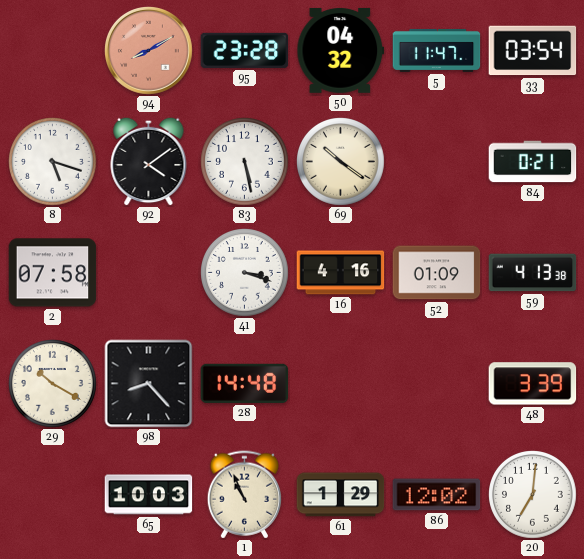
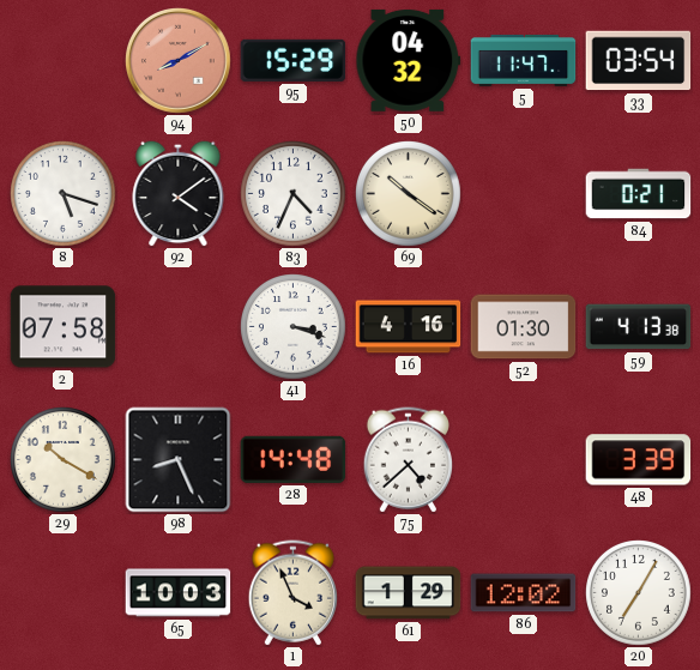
95: 23:28 -> 15:29 (294, 60)
83: 5:28 -> 4:34 (294, 194)
52: 01:09 -> 01:30 (524, 327)
98: 8:23 -> 8:26 (179, 460)
75: none -> 4:38 (408, 460)
1: 10:56 -> 3:56 (292, 593)
20: 7:01 -> 7:05 (639, 593)
